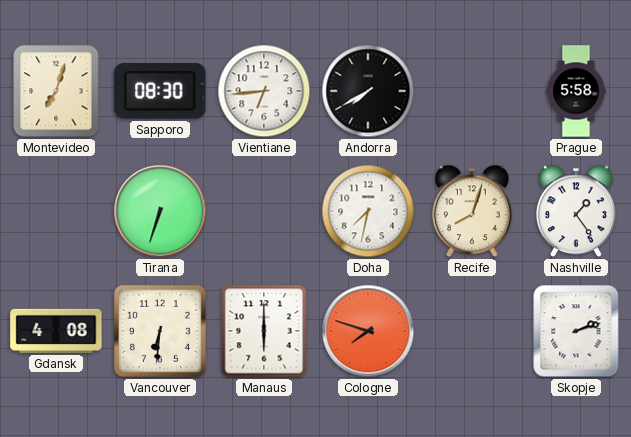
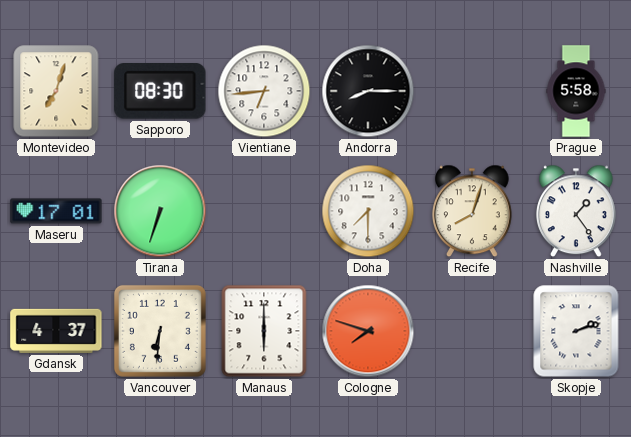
Andorra: 7:40 -> 8:15 (368, 91)
Maseru: none -> 17:01 (56, 211)
Doha: 7:32 -> 7:30 (368, 211)
Gdansk: 4:08 -> 4:37 (56, 331)
